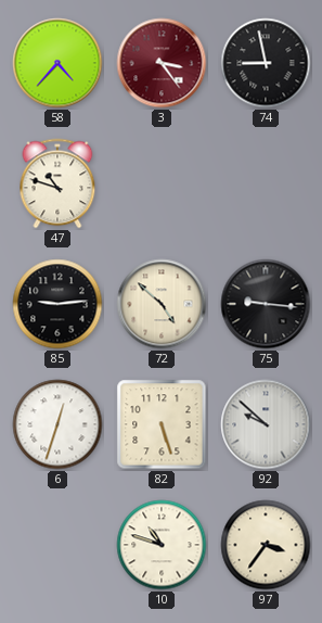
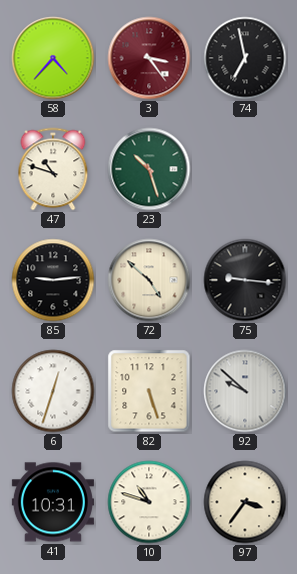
74: 8:58 -> 6:58 (245, 58)
23: none -> 10:27 (149, 169)
41: none -> 10:31 (53, 502)
